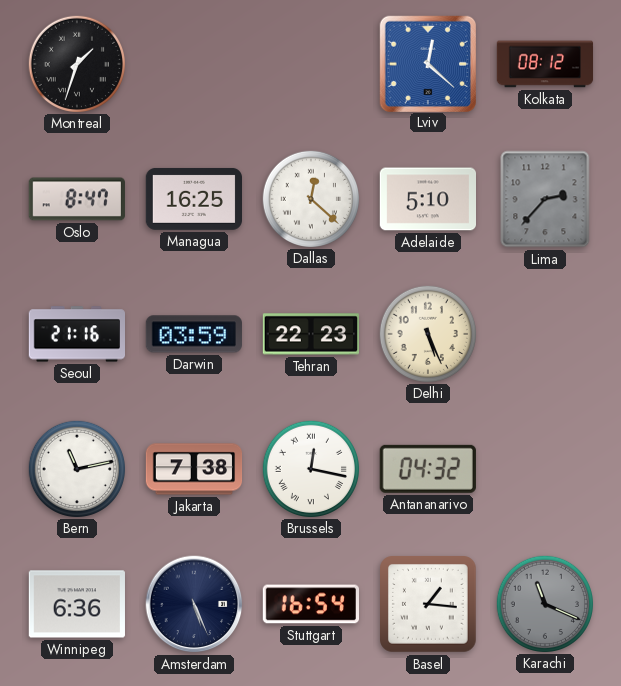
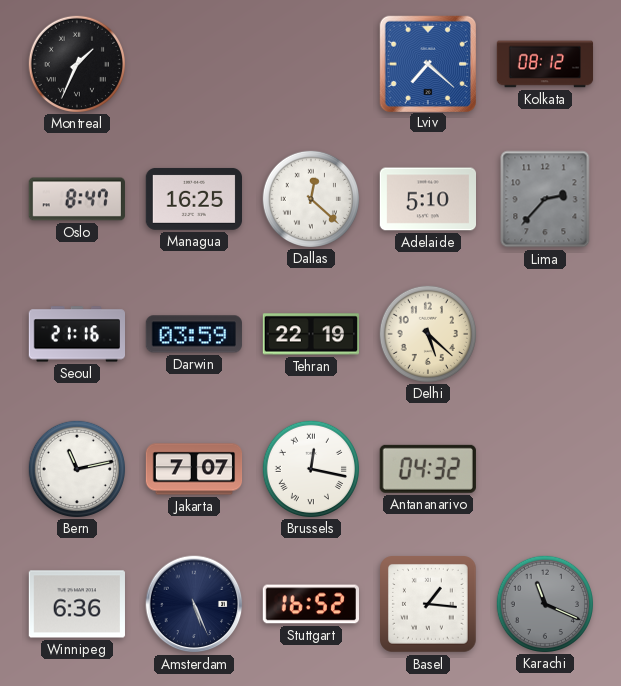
Montreal: 1:33 -> 1:34 (76, 63)
Lviv: 12:22 -> 7:22 (427, 63)
Tehran: 22:23 -> 22:19 (311, 334)
Delhi: 5:26 -> 5:22 (427, 333)
Jakarta: 7:38 -> 7:07 (194, 469)
Stuttgart: 16:54 -> 16:52 (310, 604)
